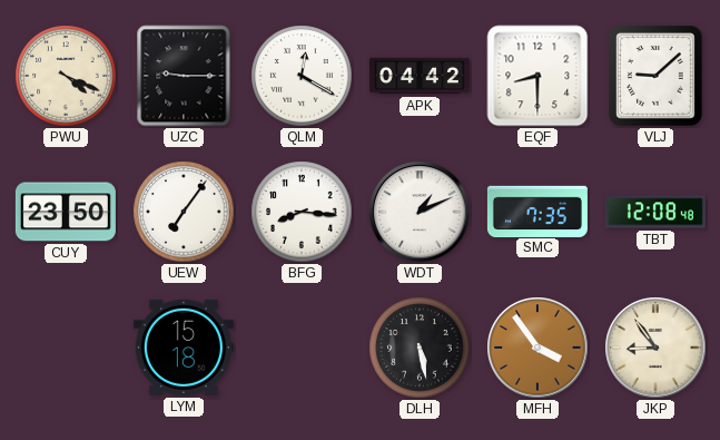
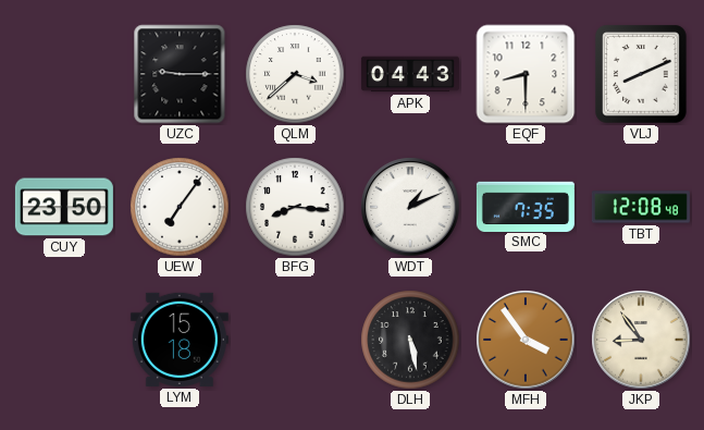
PWU: 4:19 -> none (66, 76)
QLM: 12:20 -> 3:38 (295, 74)
APK: 04:42 -> 04:43 (410, 74)
VLJ: 9:08 -> 8:11 (642, 74)
